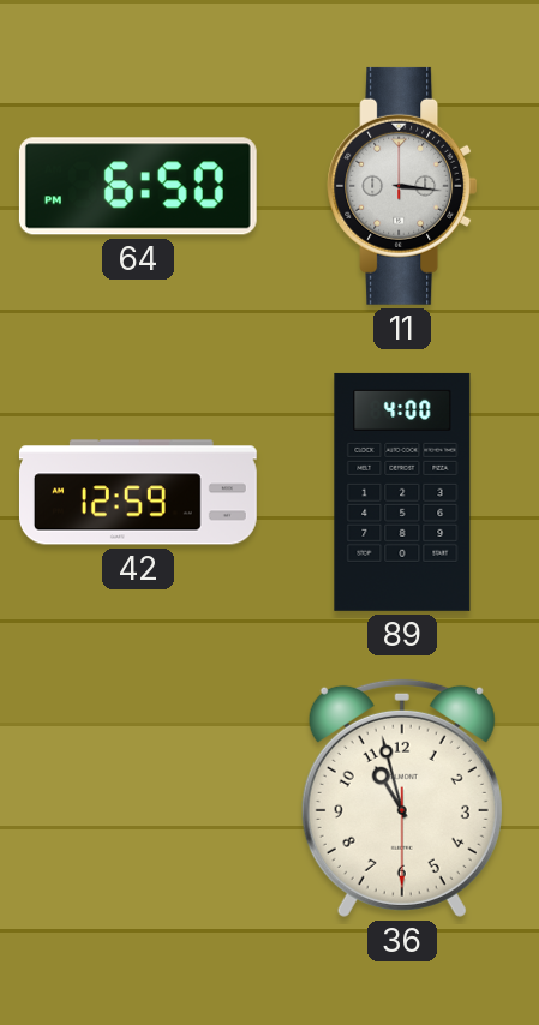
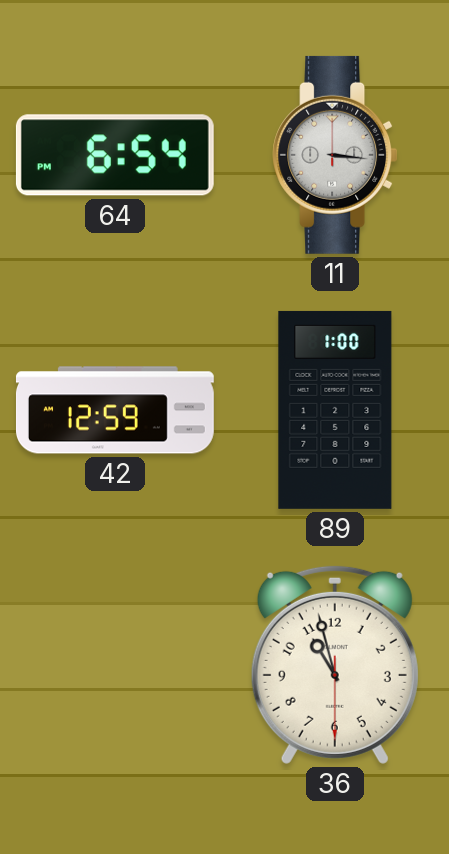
64: 6:50 -> 6:54 (115, 155)
89: 4:00 -> 1:00 (335, 410)
